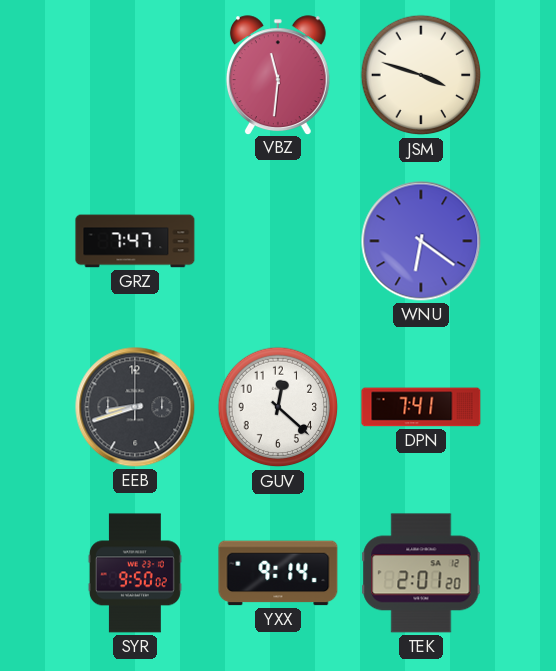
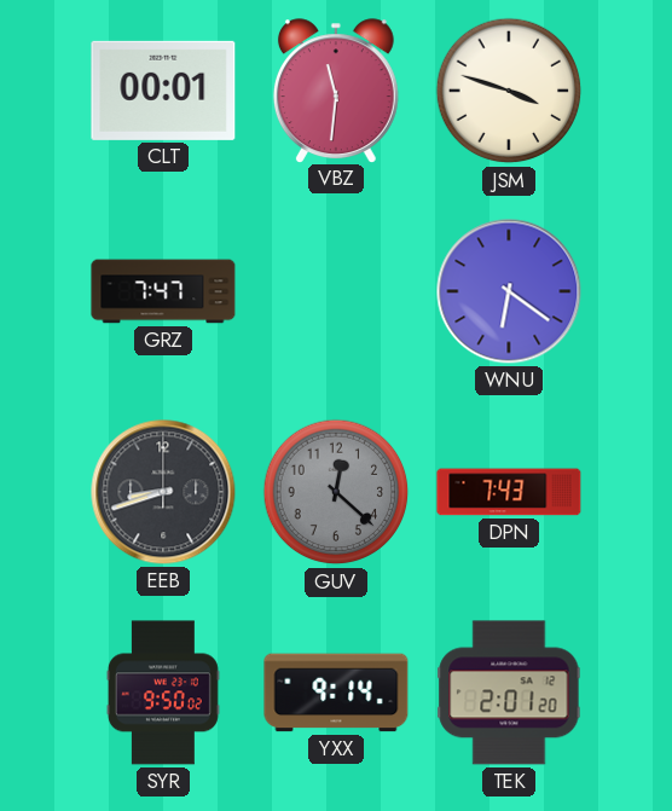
CLT: none -> 00:01 (163, 91)
GUV dial: white -> grey (336, 492)
DPN: 7:41 -> 7:43 (509, 492)
